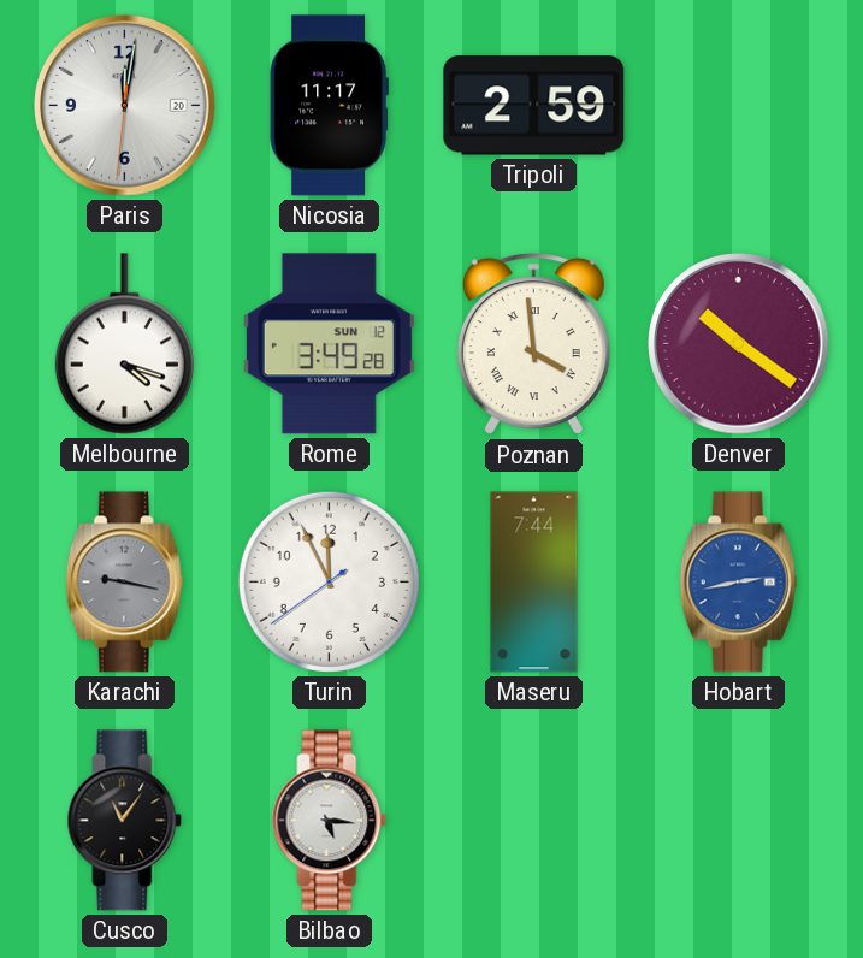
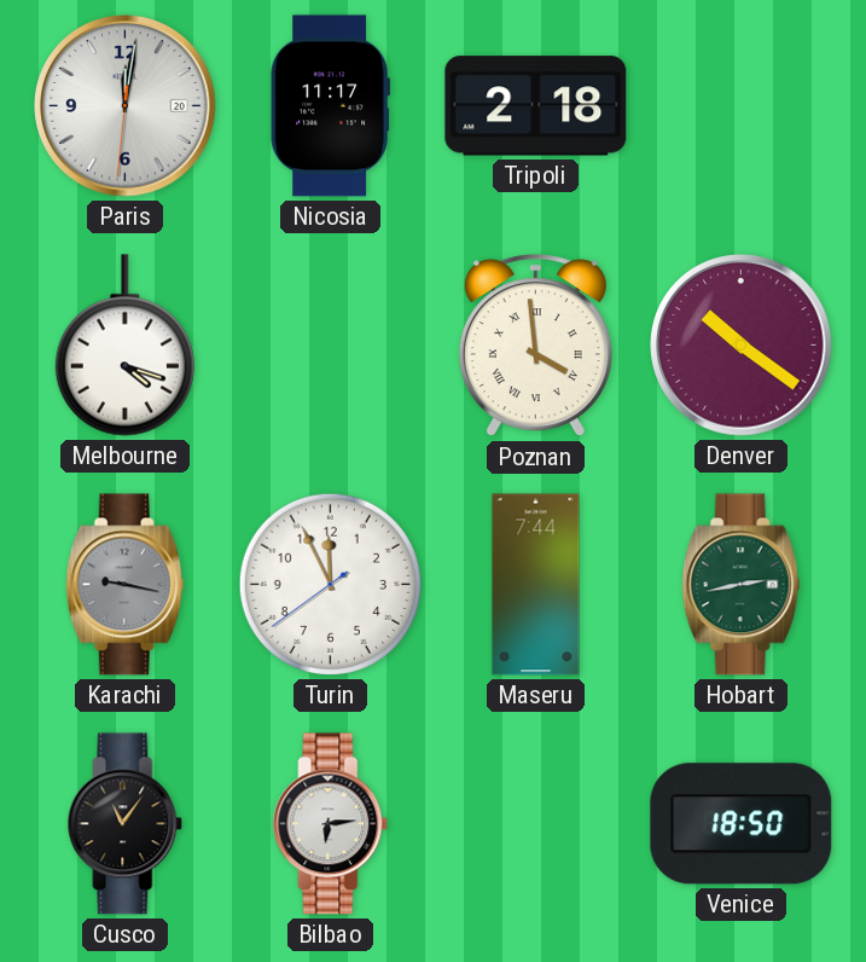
Tripoli: 2:59 -> 2:18 (536, 106)
Rome: 3:49 -> none (329, 344)
Hobart dial: blue -> green (740, 585)
Bilbao: 5:16 -> 6:14 (331, 824)
Venice: none -> 18:50 (742, 824)
